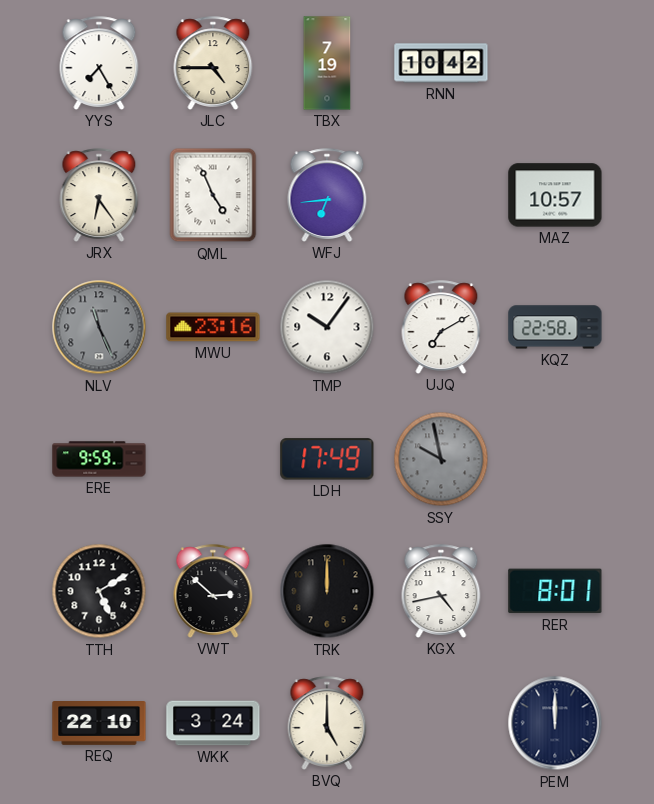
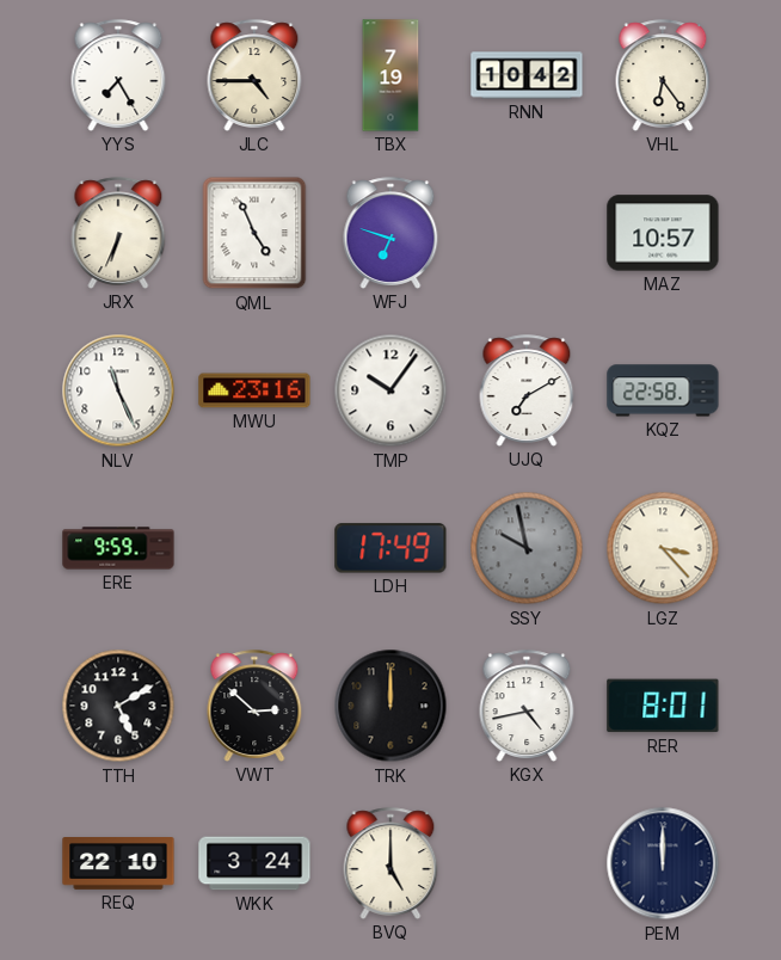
VHL: none -> 6:24 (663, 75)
JRX: 6:24 -> 6:34 (118, 233)
WFJ: 6:44 -> 6:48 (390, 233)
NLV dial: grey -> white (118, 390)
LGZ: none -> 3:23 (663, 548)
